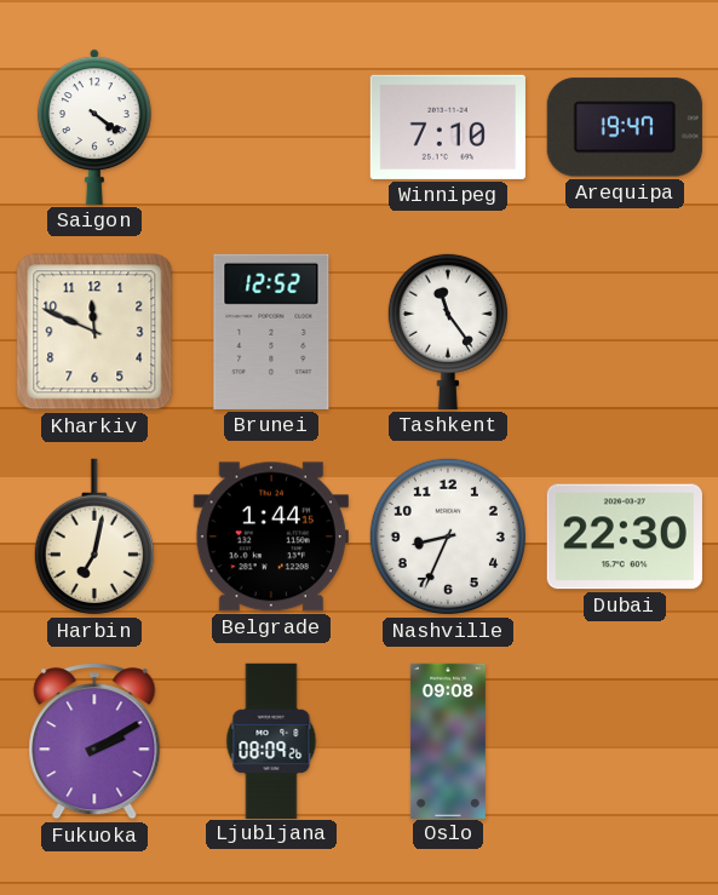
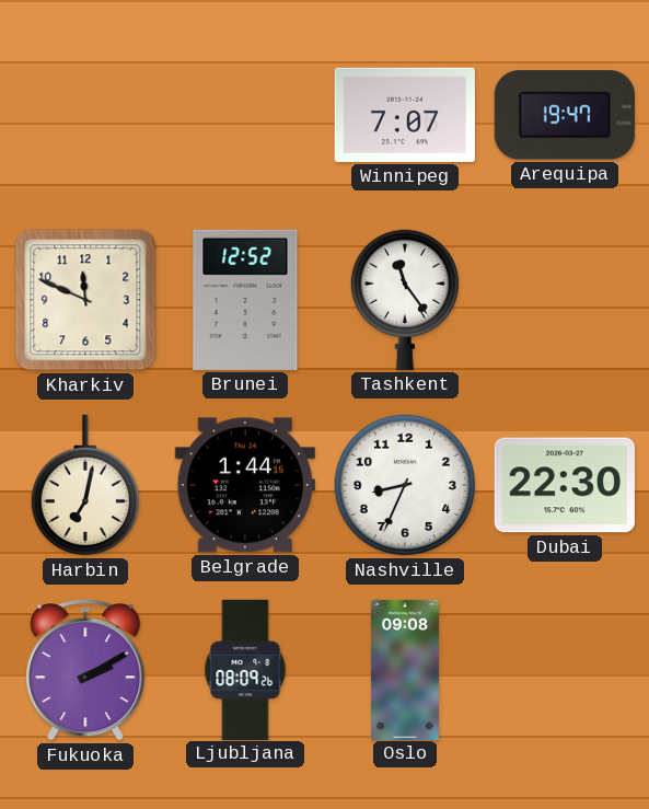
Saigon: 4:21 -> none (94, 127)
Winnipeg: 7:10 -> 7:07 (405, 115)
